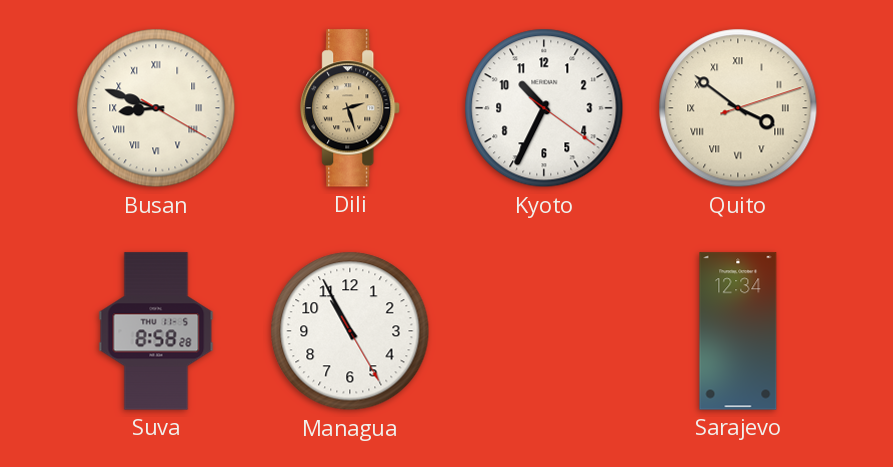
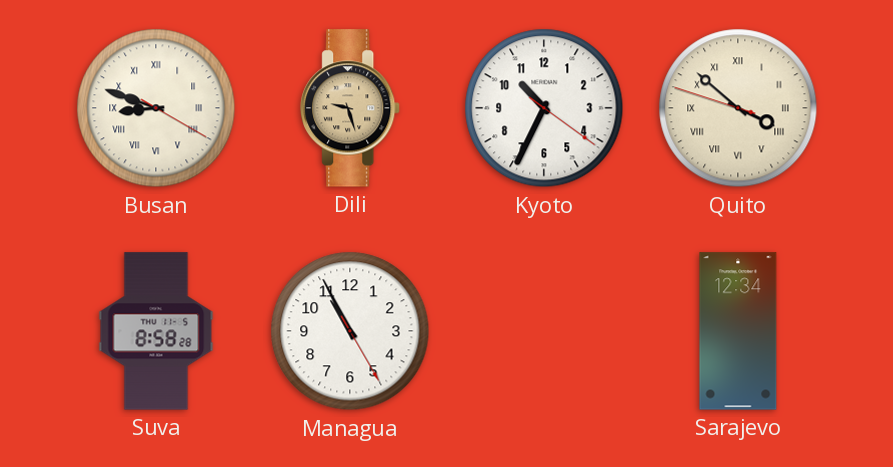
Dili: 2:27 -> 9:27 (351, 108)
Quito: 3:51:12 -> 3:51:48 (738, 108)
